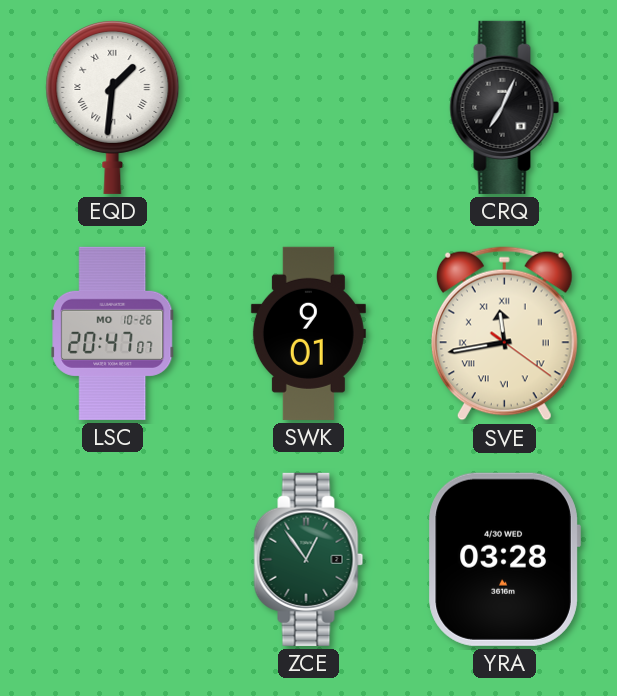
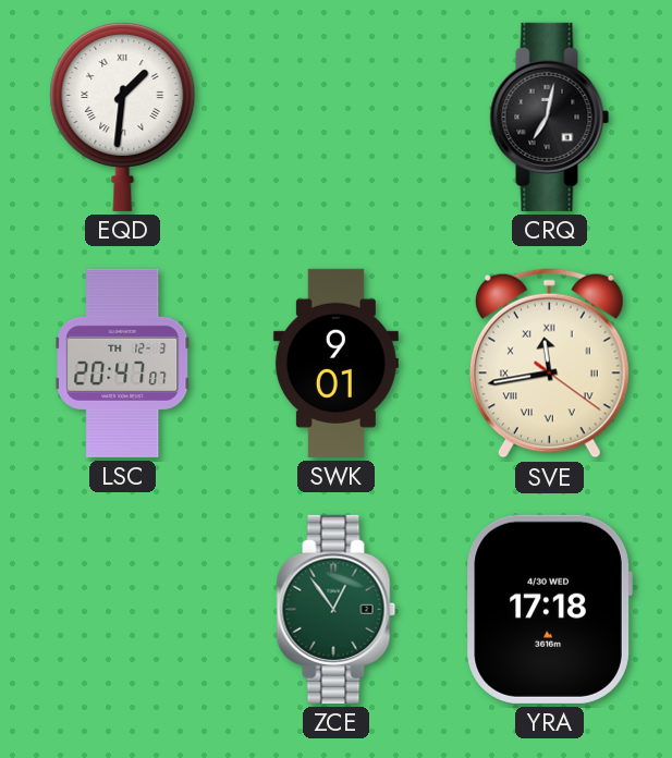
CRQ: 7:04 -> 7:02 (550, 117)
LSC date: MO 10-26 -> TH 12-3 (123, 363)
YRA: 03:28 -> 17:18 (549, 609)
